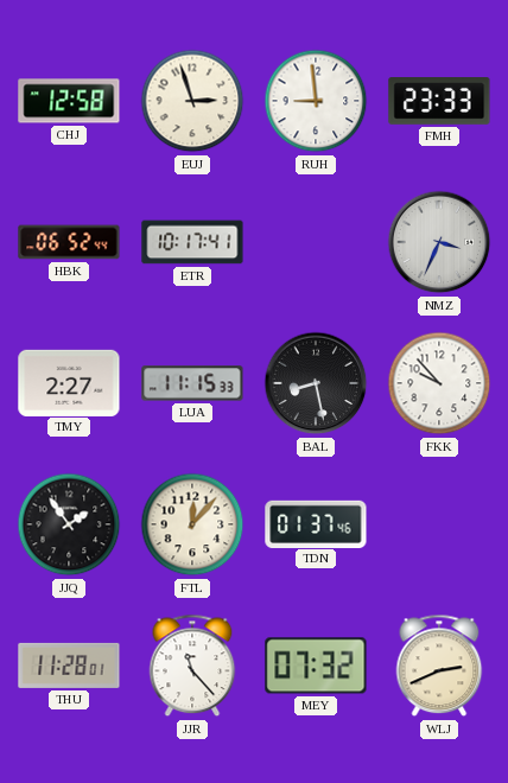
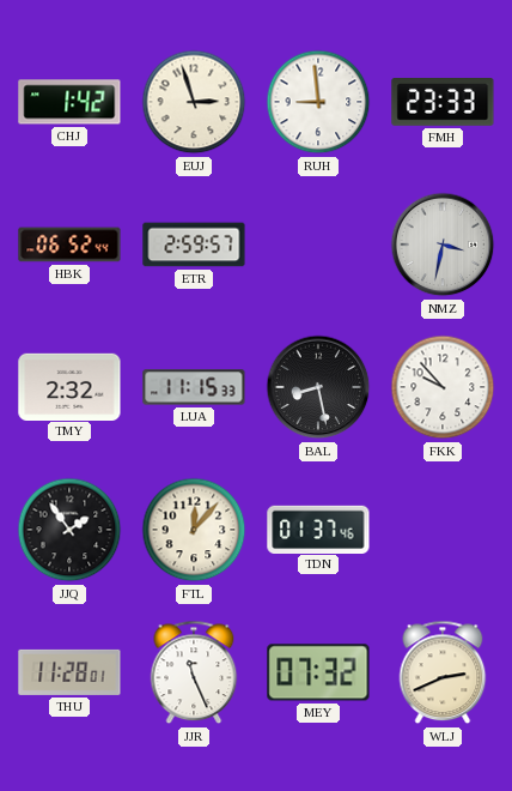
CHJ: 12:58 -> 1:42 (69, 102)
ETR: 10:17 -> 2:59 (194, 244)
NMZ: 3:34 -> 3:32 (443, 244)
TMY: 2:27 -> 2:32 (69, 386)
JJR: 11:23 -> 11:26 (194, 672)
